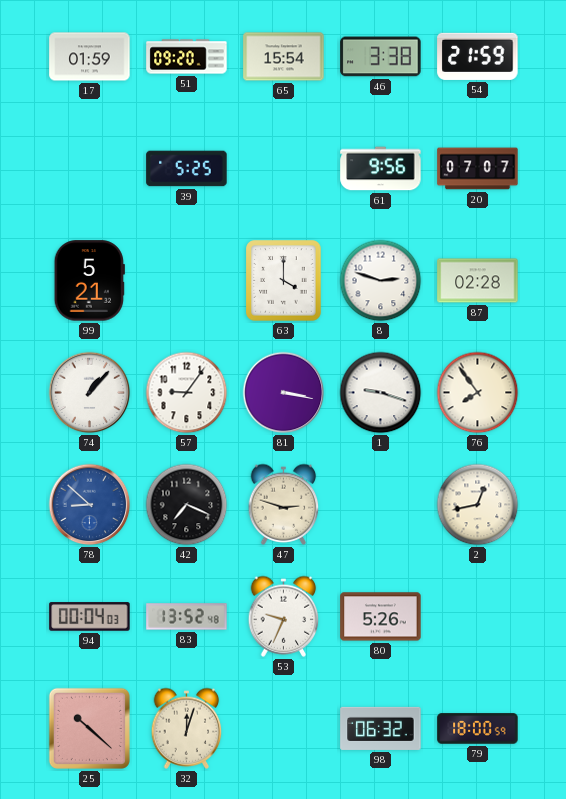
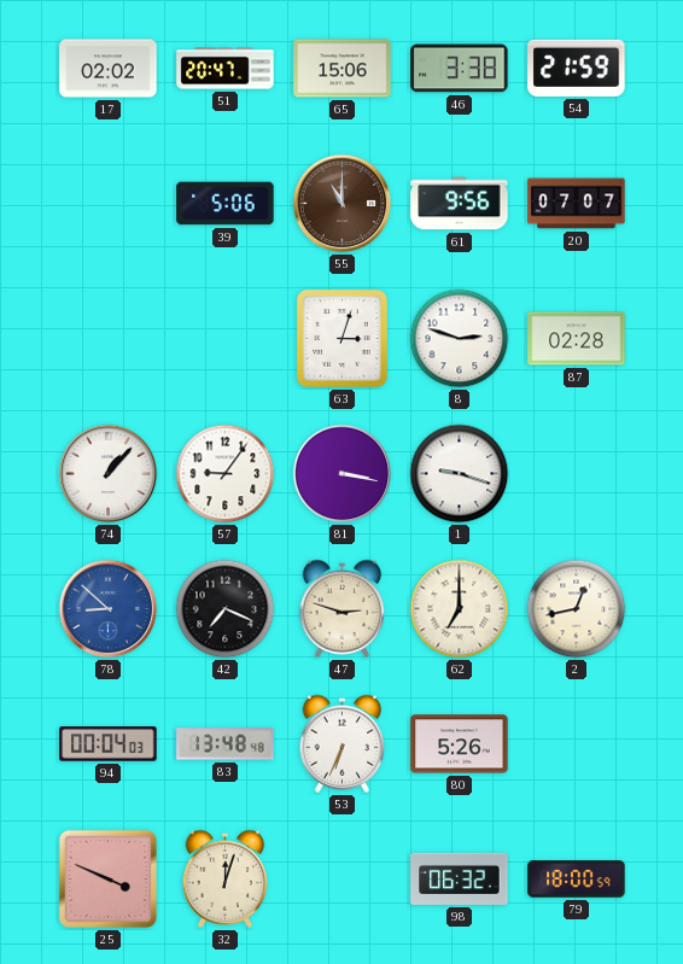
17: 01:59 -> 02:02 (109, 69)
51: 09:20 -> 20:47 (226, 69)
65: 15:54 -> 15:06 (343, 69)
39: 5:25 -> 5:06 (226, 204)
55: none -> 11:00 (343, 204)
99: 5:21 -> none (89, 281)
63: 4:00 -> 3:03 (343, 339)
76: 7:54 -> none (478, 393)
62: none -> 7:00 (460, 609)
83: 13:52 -> 13:48 (226, 744)
53: 9:34 -> 6:34 (343, 743)
25: 10:22 -> 3:49 (107, 878)
